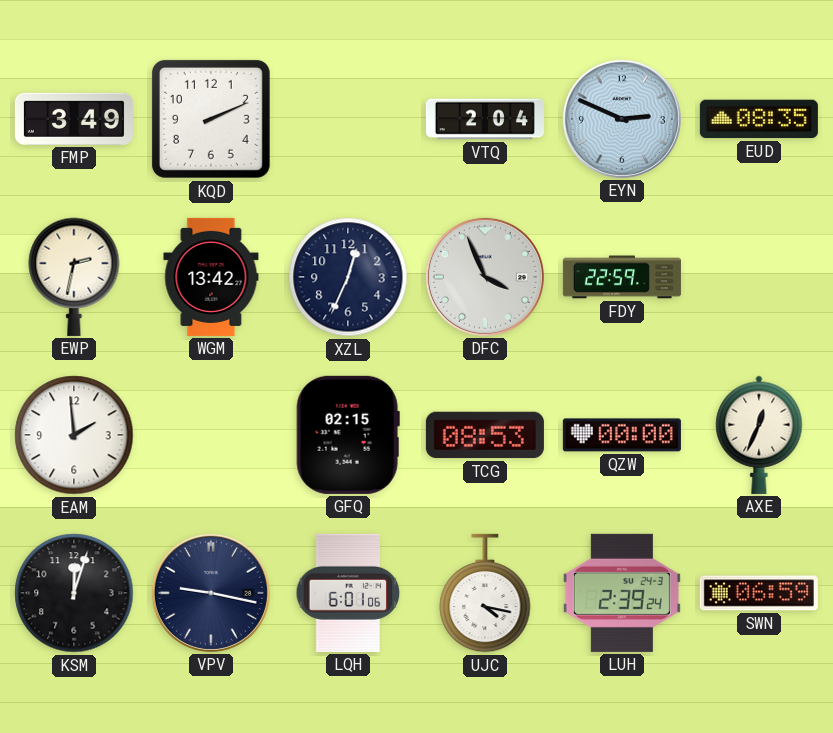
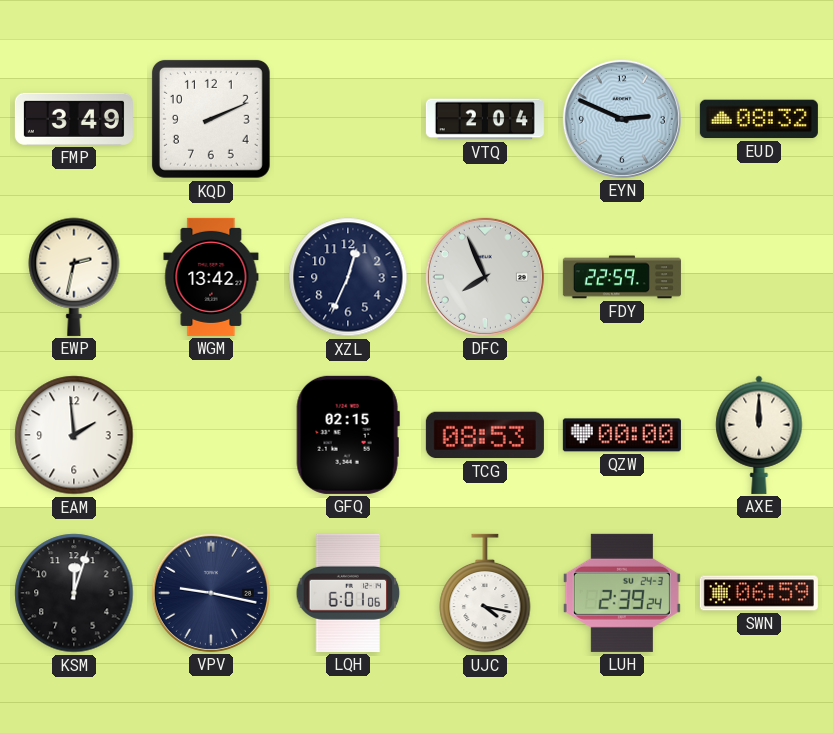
EUD: 08:35 -> 08:32 (759, 119)
DFC: 3:56 -> 7:56 (485, 277)
AXE: 12:34 -> 12:00 (759, 435)
